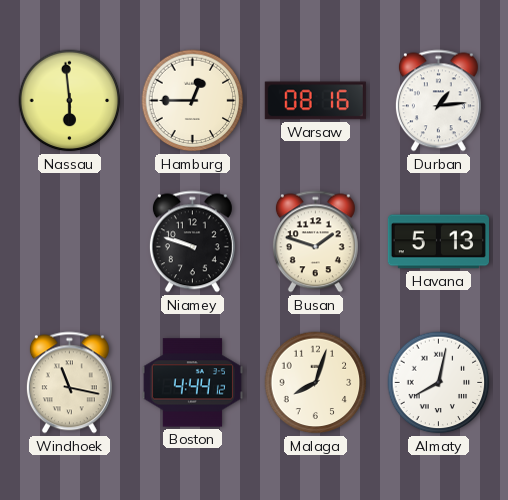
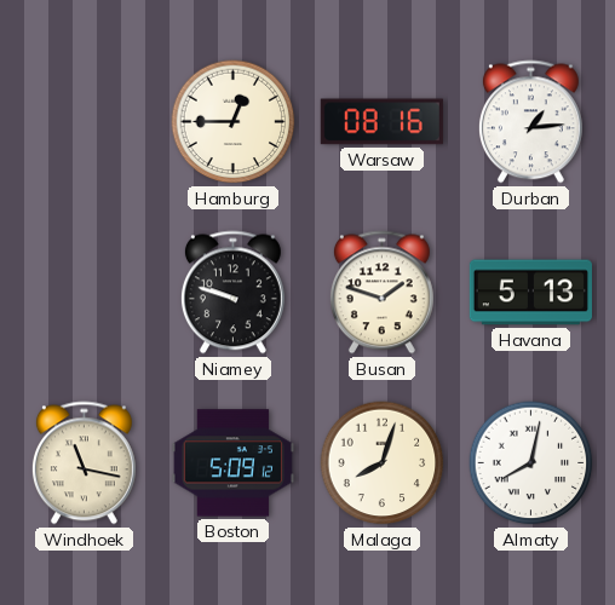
Nassau: 5:59 -> none (70, 101)
Boston: 4:44 -> 5:09 (232, 463)
